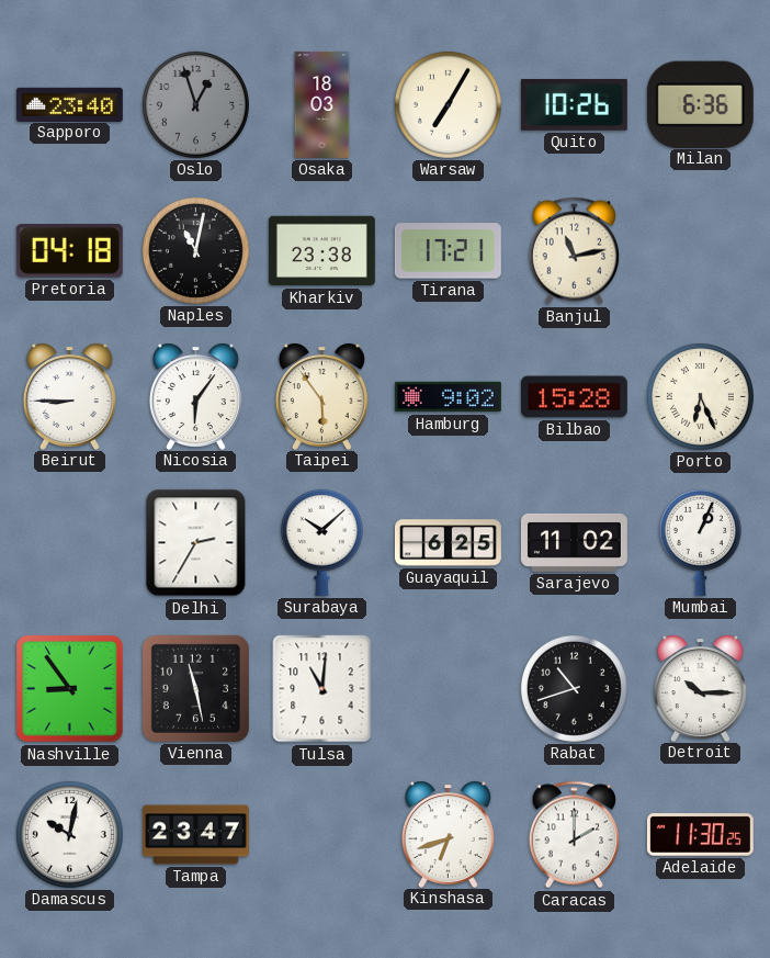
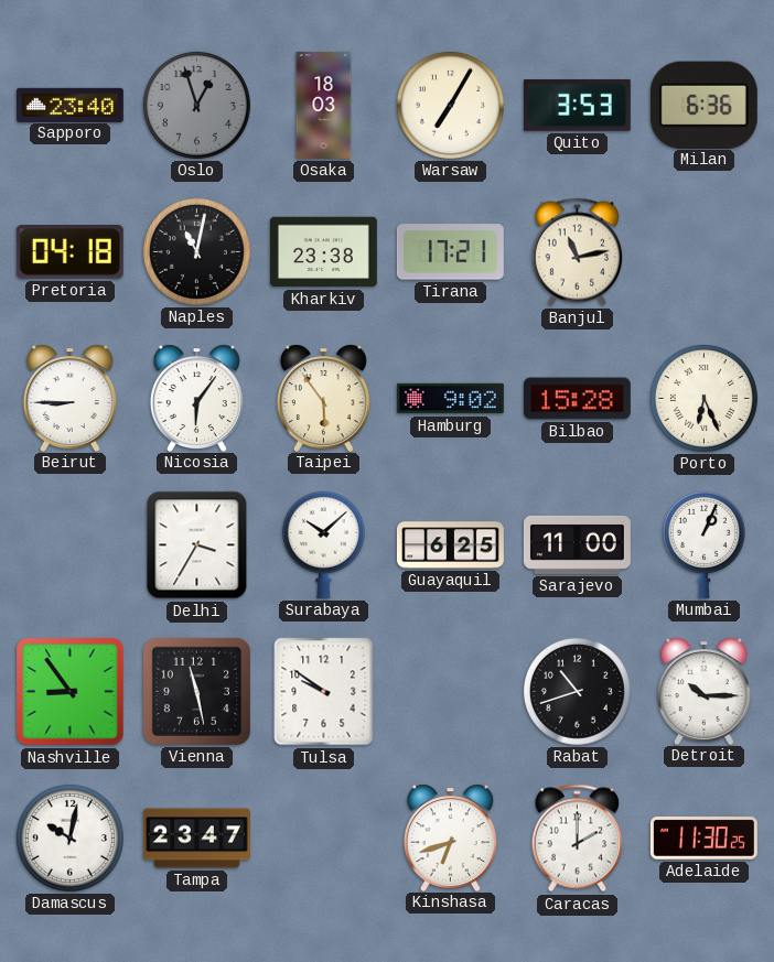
Quito: 10:26 -> 3:53 (577, 105)
Delhi: 2:35 -> 3:35 (197, 545)
Sarajevo: 11:02 -> 11:00 (577, 544)
Tulsa: 11:01 -> 9:51 (324, 692)
